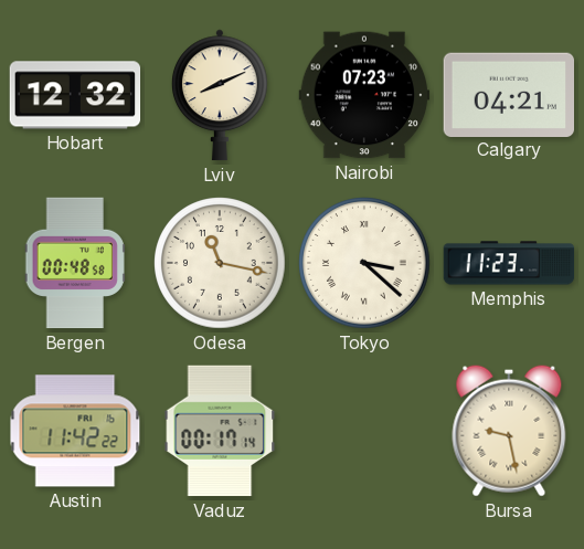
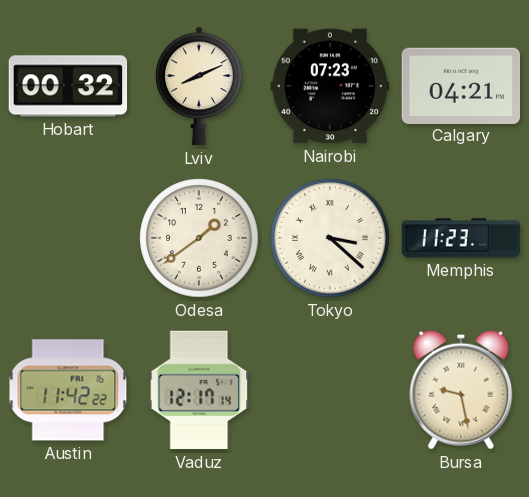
Hobart: 12:32 -> 00:32 (68, 86)
Bergen: 00:48 -> none (75, 263)
Odesa: 11:17 -> 1:39 (199, 238)
Vaduz: 00:17 -> 12:17 (199, 390)
